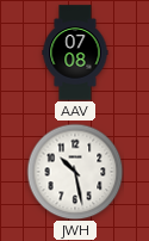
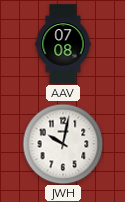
JWH: 10:28 -> 10:02 (63, 144)
